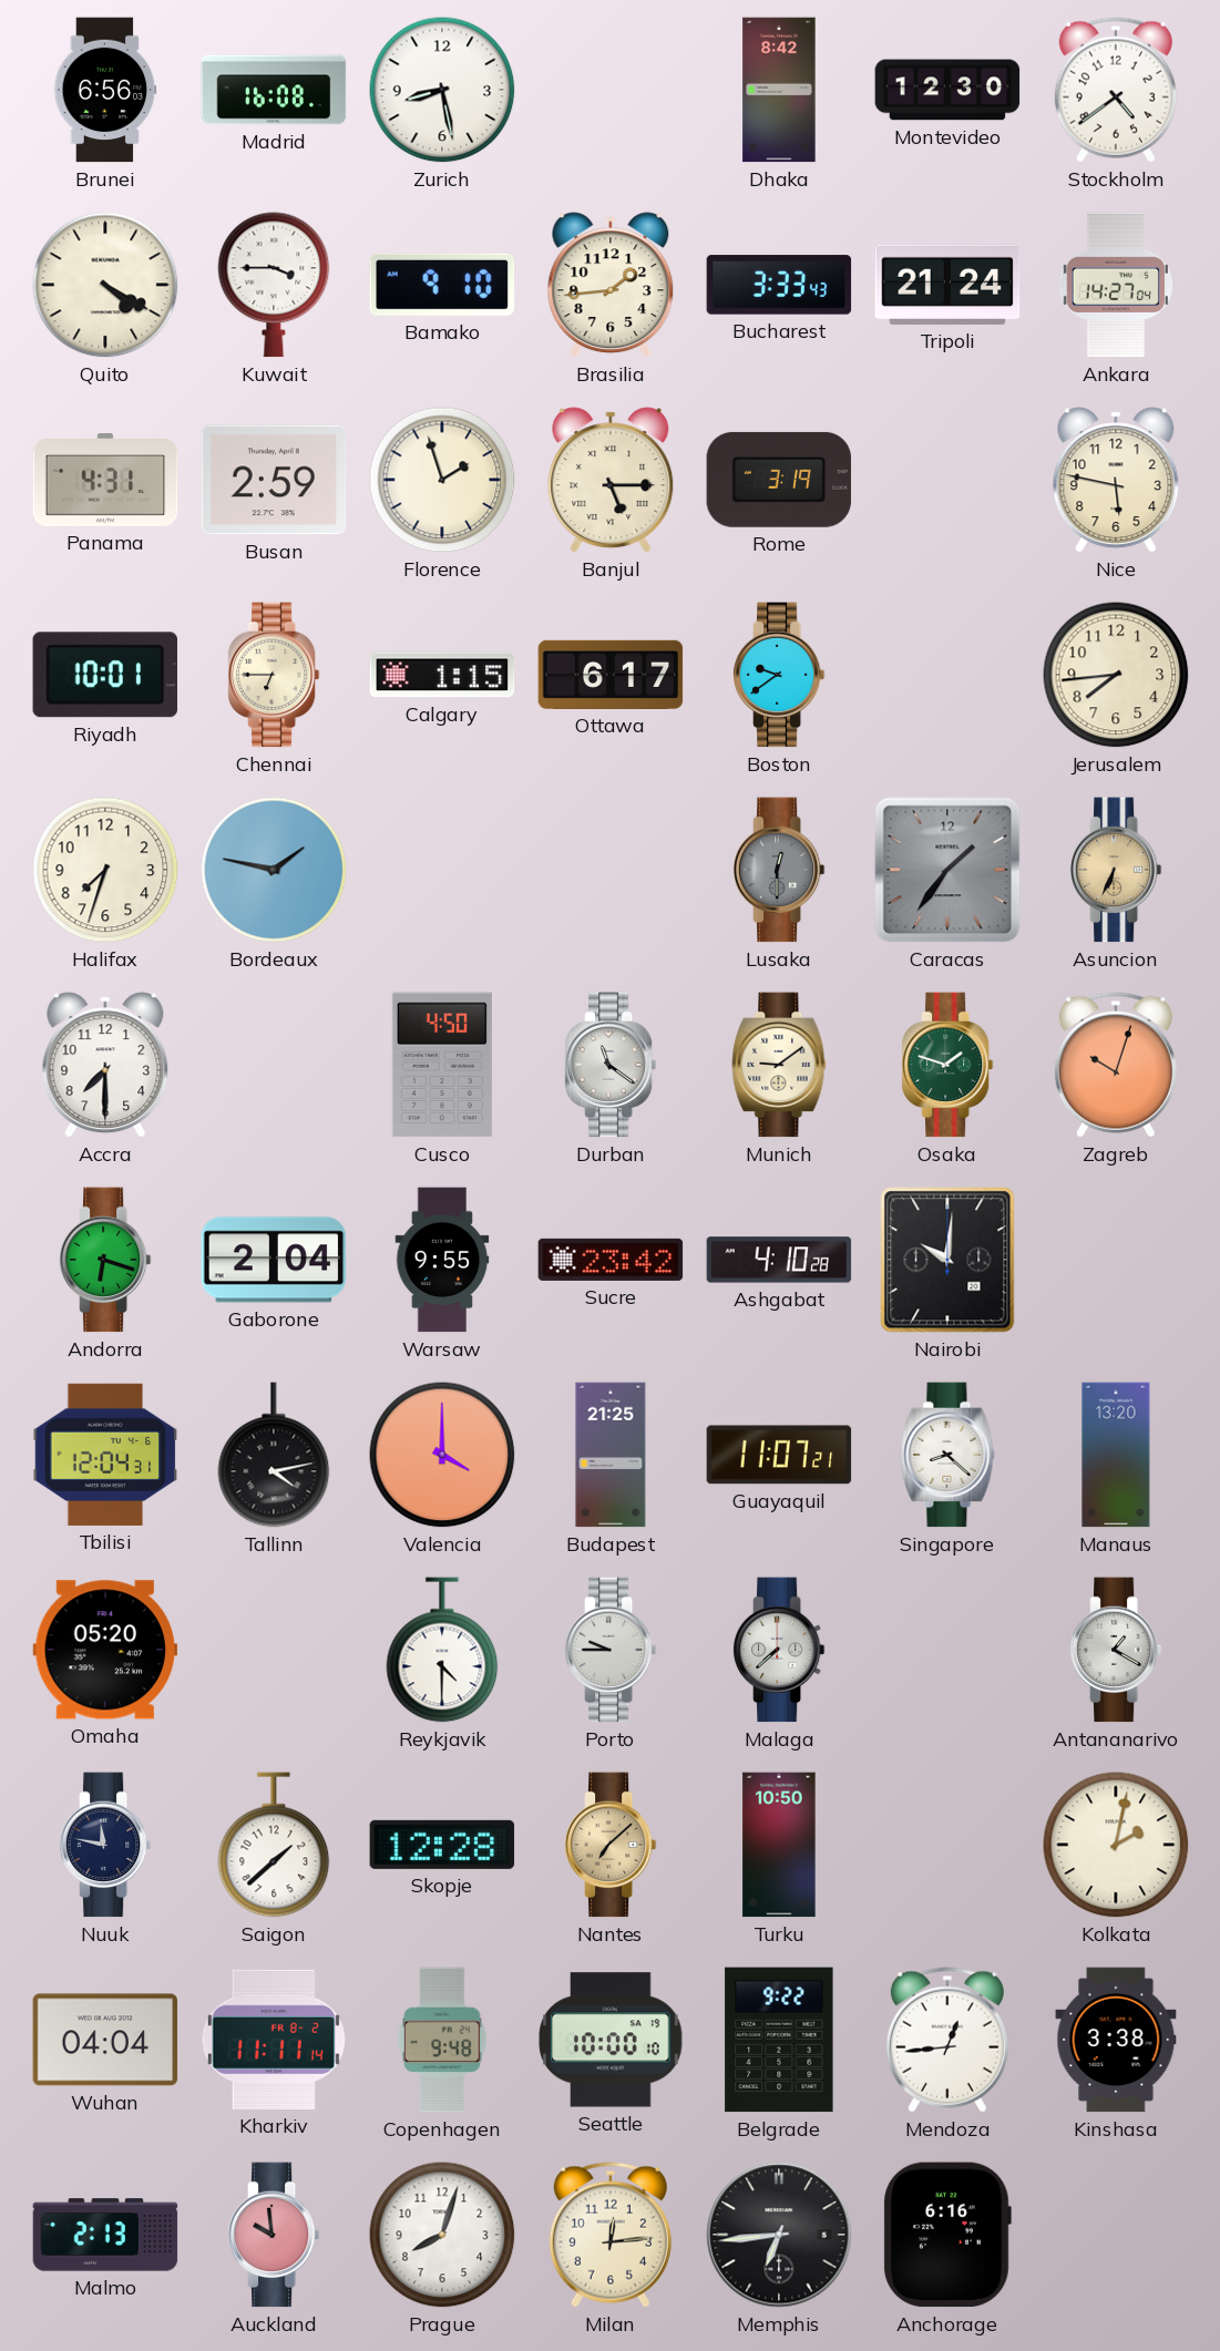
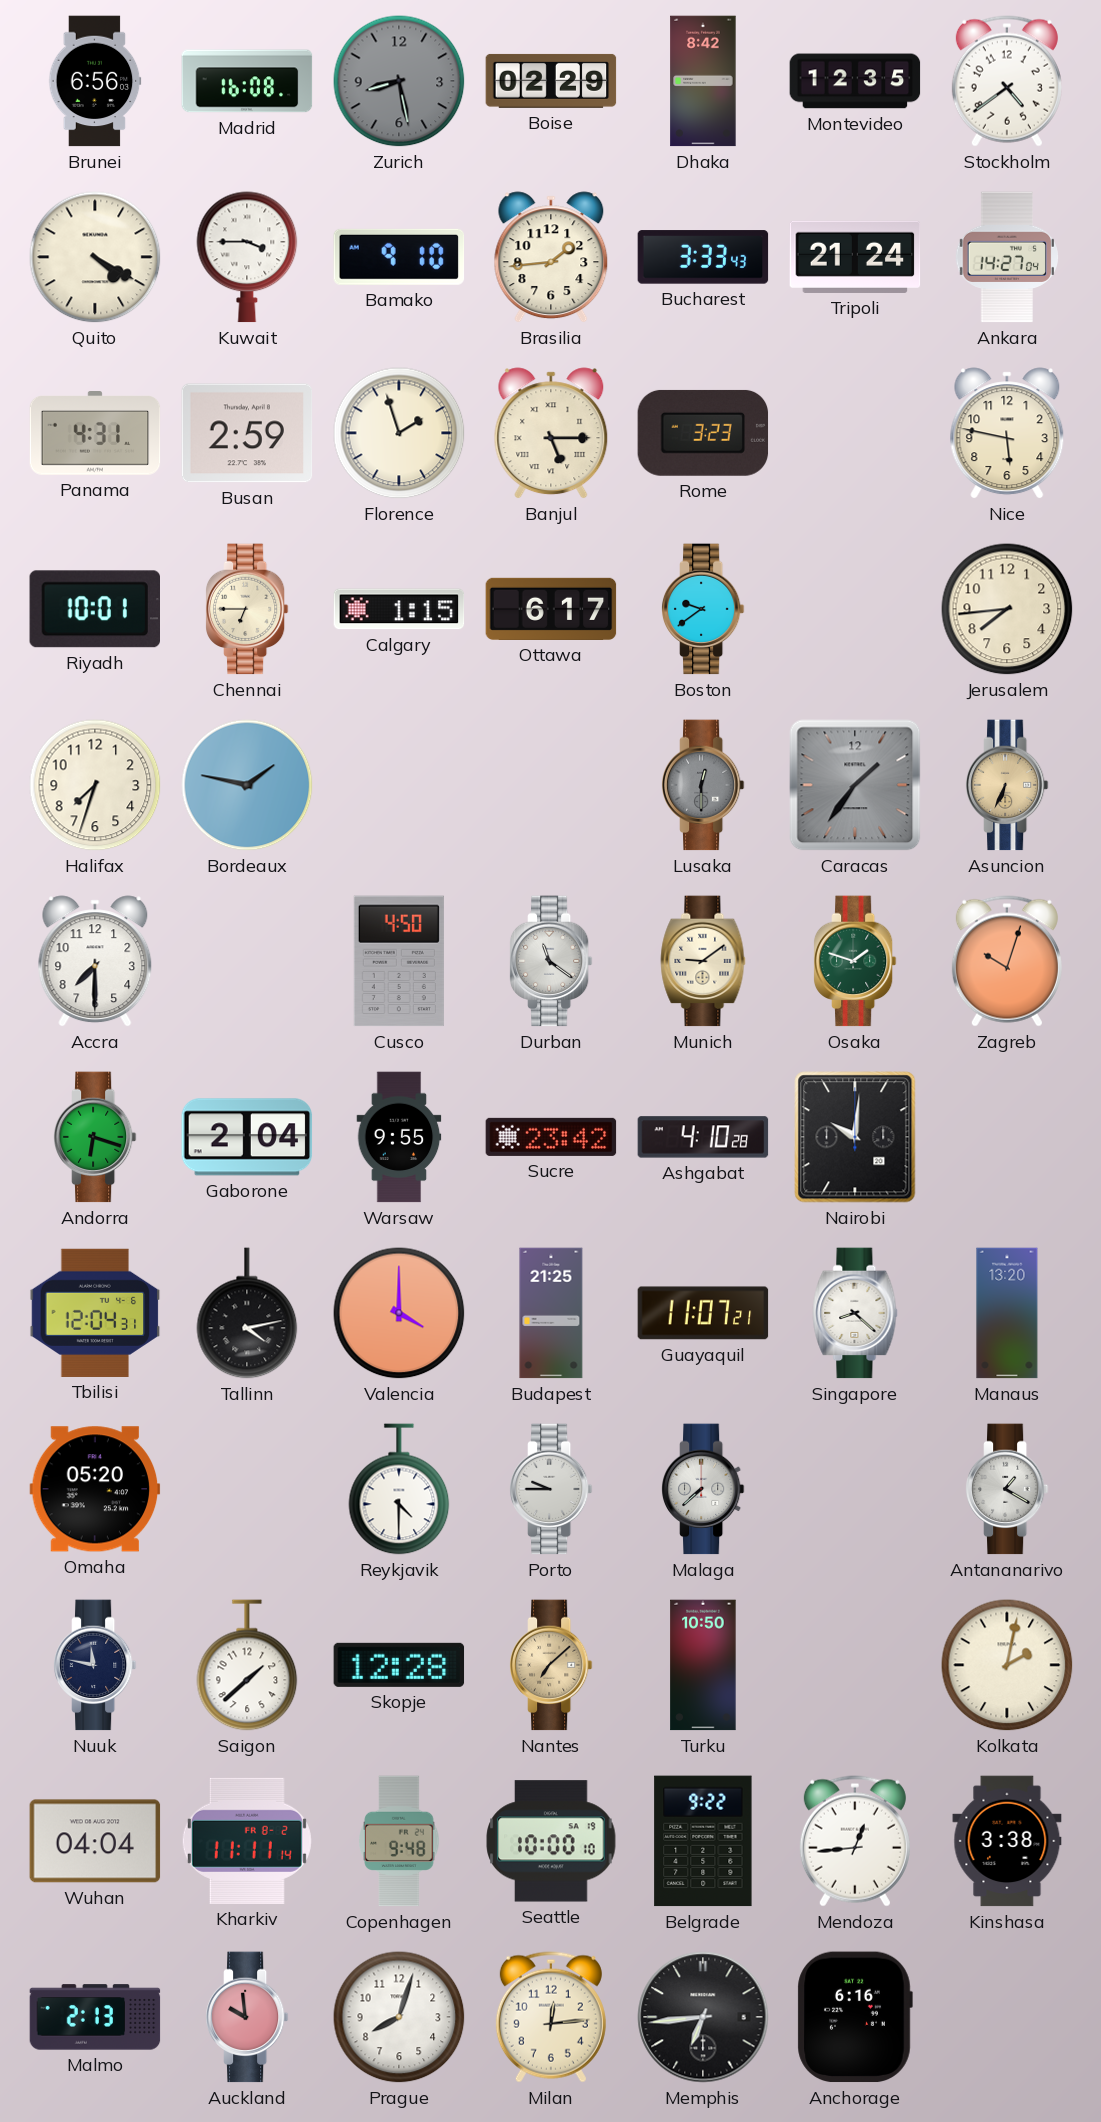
Zurich dial: white -> grey (399, 81)
Boise: none -> 02:29 (551, 81)
Montevideo: 12:30 -> 12:35 (855, 81)
Rome: 3:19 -> 3:23 (703, 433)
